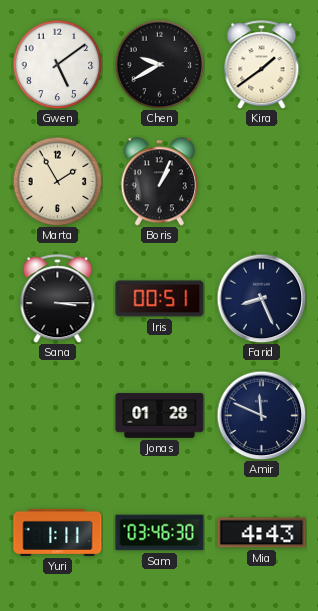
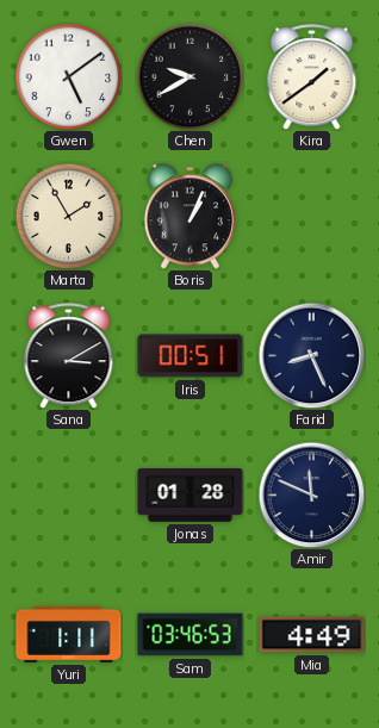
Sana: 3:15 -> 3:10 (69, 356)
Sam: 03:46:30 -> 03:46:53 (191, 635)
Mia: 4:43 -> 4:49 (312, 635)
